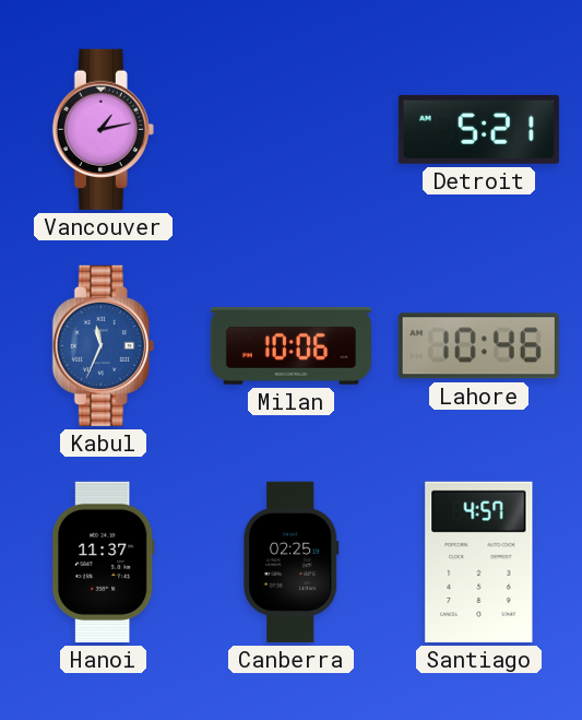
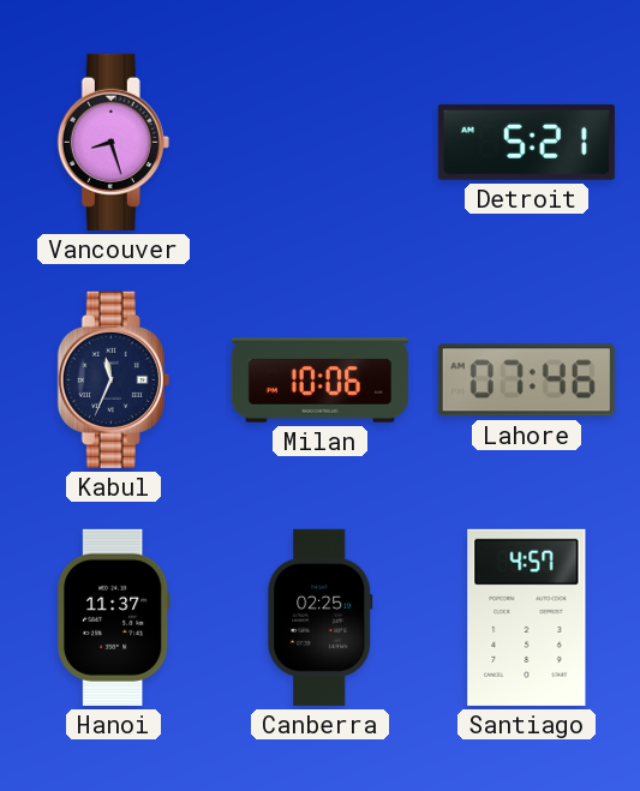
Vancouver: 1:13 -> 8:27 (113, 142)
Kabul dial: blue -> navy (113, 379)
Lahore: 10:46 -> 07:46 (526, 380)
